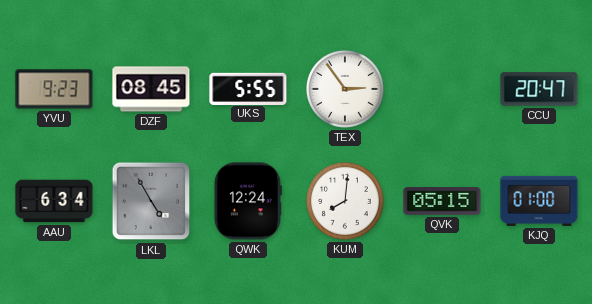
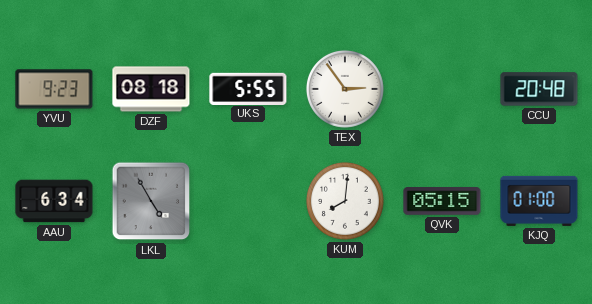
DZF: 08:45 -> 08:18 (151, 89)
CCU: 20:47 -> 20:48 (539, 89)
QWK: 12:24 -> none (247, 201)
